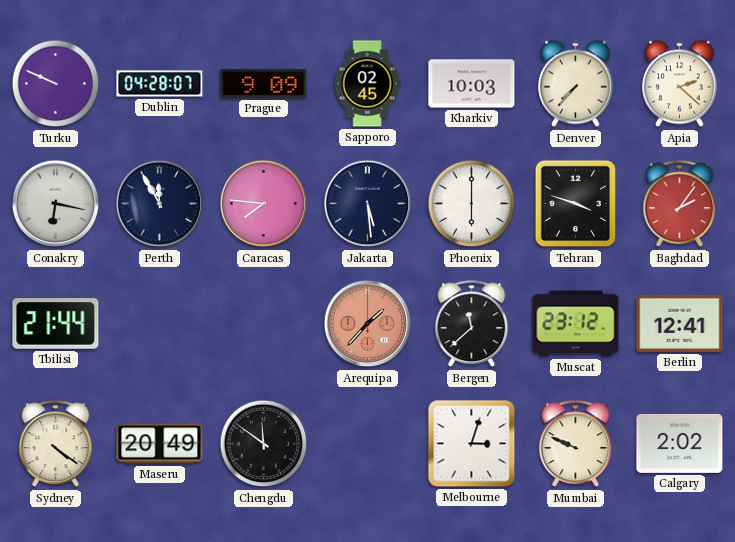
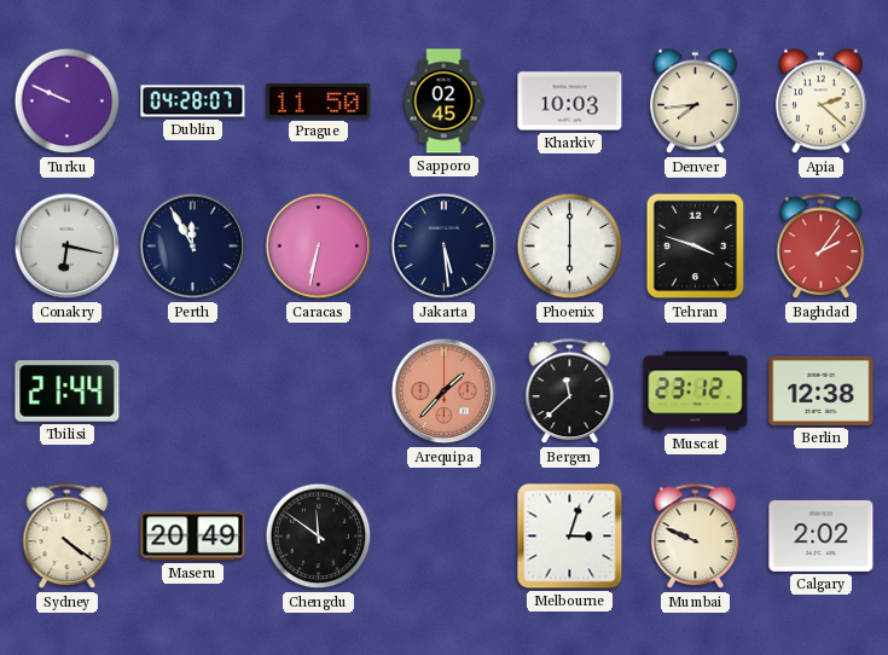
Prague: 9:09 -> 11:50 (319, 102)
Denver: 7:37 -> 7:44 (696, 102)
Caracas: 7:46 -> 6:32 (319, 247)
Berlin: 12:41 -> 12:38 (822, 390)
